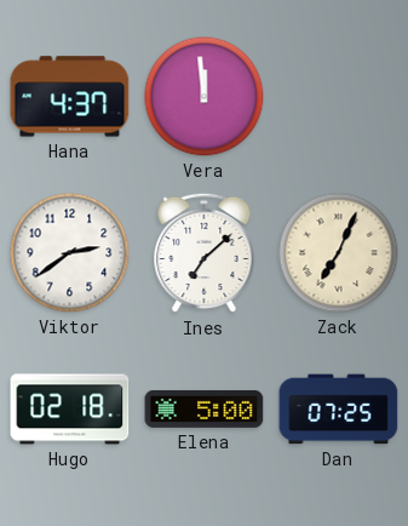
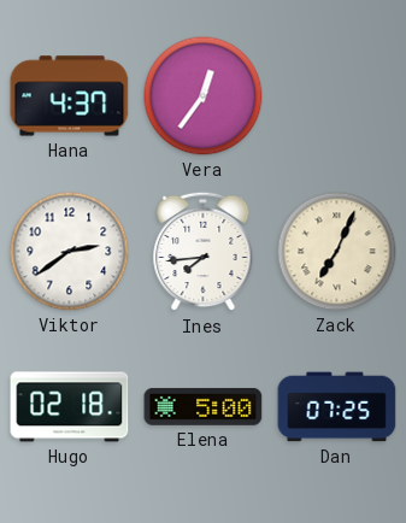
Vera: 11:59 -> 12:36 (204, 96)
Ines: 7:08 -> 7:44 (204, 252)
